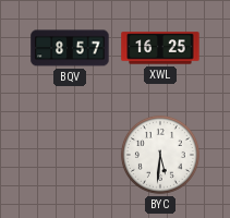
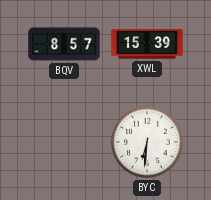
XWL: 16:25 -> 15:39 (147, 44)
BYC: 5:31 -> 6:31 (147, 142)
